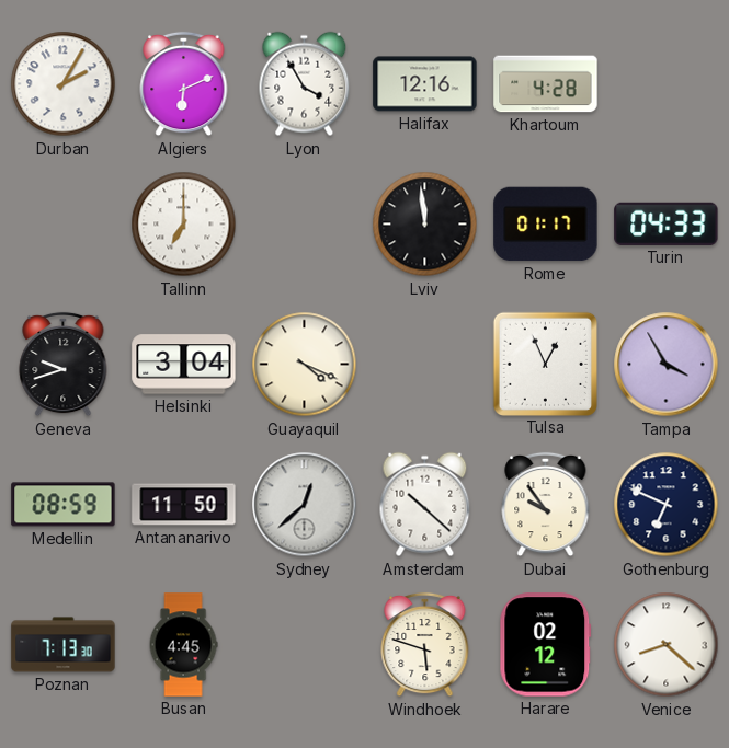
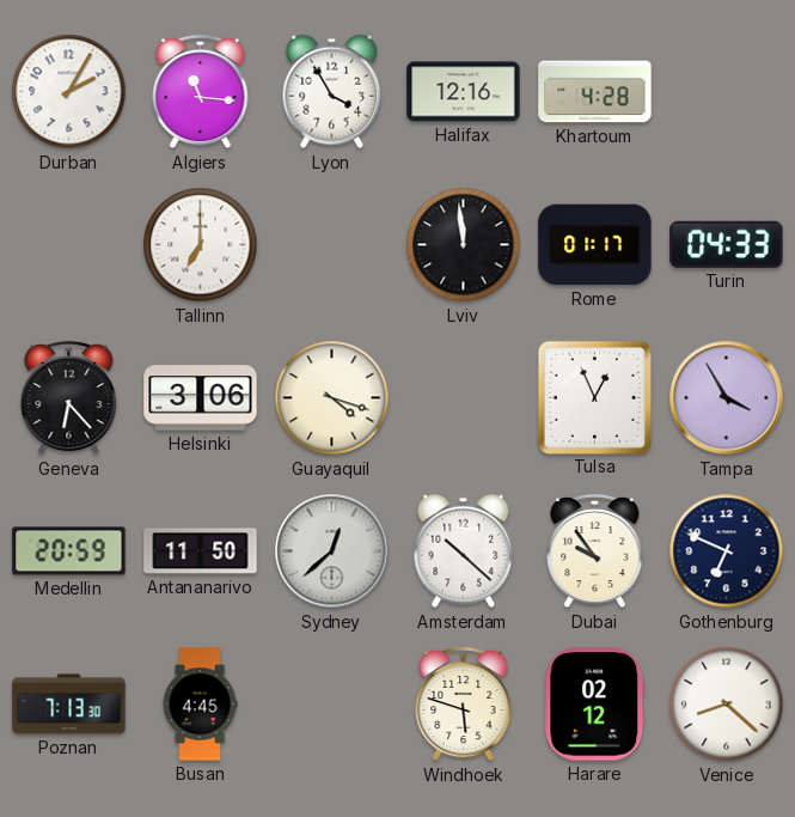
Algiers: 6:11 -> 11:16 (201, 92)
Geneva: 9:42 -> 6:23 (69, 398)
Helsinki: 3:04 -> 3:06 (201, 398)
Guayaquil: 4:19 -> 4:18 (332, 398)
Medellin: 08:59 -> 20:59 (69, 551)
